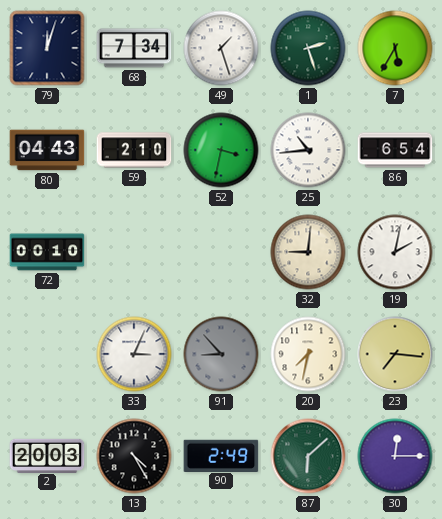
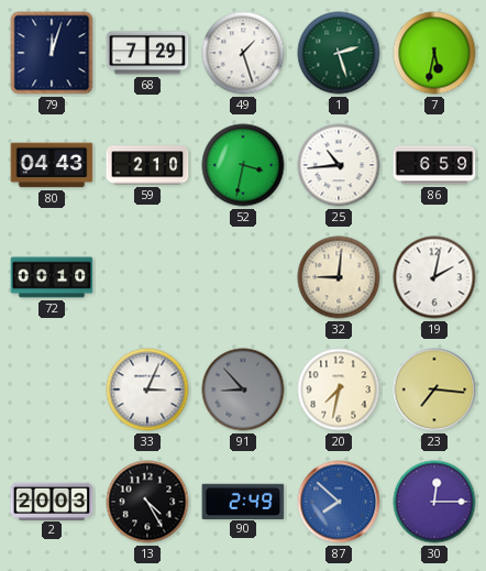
68: 7:34 -> 7:29 (147, 53)
7: 5:35 -> 5:32 (434, 53)
86: 6:54 -> 6:59 (434, 165)
87: 6:08 -> 7:52 (339, 502)
87 dial: green -> blue (339, 502)
